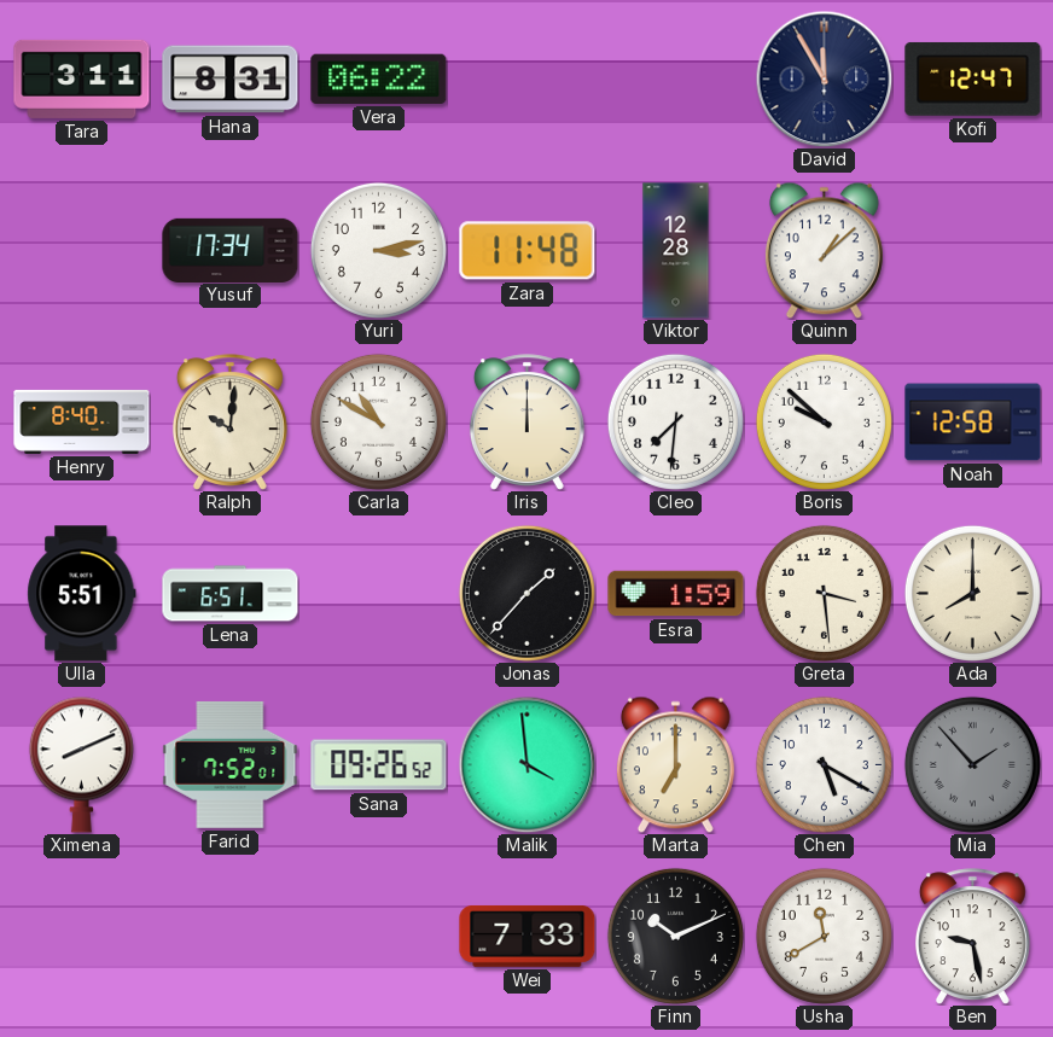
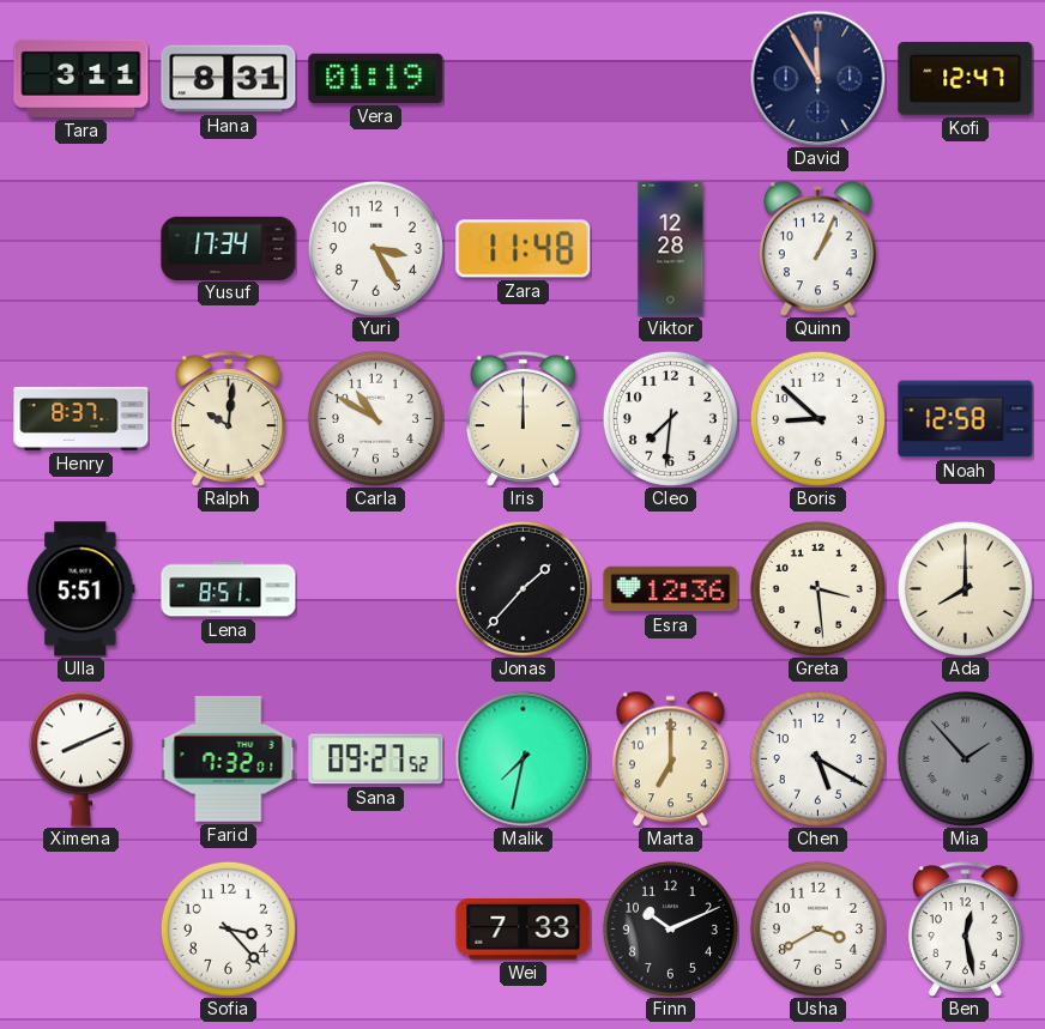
Vera: 06:22 -> 01:19 (376, 78)
Yuri: 3:13 -> 3:25 (375, 248)
Quinn: 1:08 -> 1:04 (817, 248)
Henry: 8:40 -> 8:37 (81, 418)
Boris: 9:52 -> 8:52 (817, 418)
Lena: 6:51 -> 8:51 (229, 589)
Esra: 1:59 -> 12:36 (671, 589)
Farid: 7:52 -> 7:32 (229, 758)
Sana: 09:26 -> 09:27 (376, 759)
Malik: 3:59 -> 7:32 (522, 758)
Sofia: none -> 3:23 (228, 928)
Usha: 11:40 -> 3:40 (817, 928)
Ben: 9:28 -> 12:28 (965, 930)
